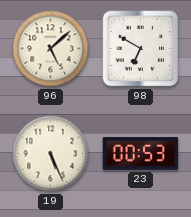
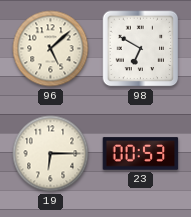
19: 5:26 -> 6:15 (51, 154)
